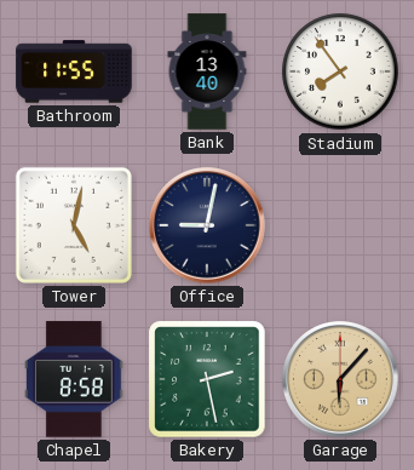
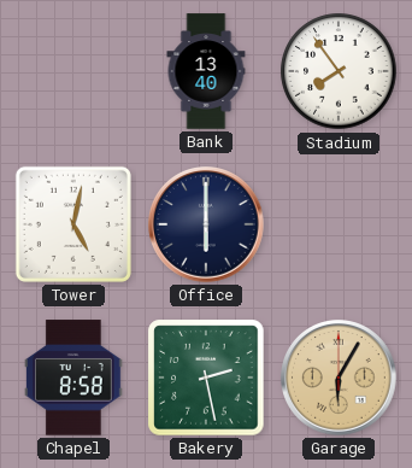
Bathroom: 11:55 -> none (74, 71)
Office: 9:02 -> 6:00 (206, 224)
Garage: 6:07 -> 6:05 (339, 378)
